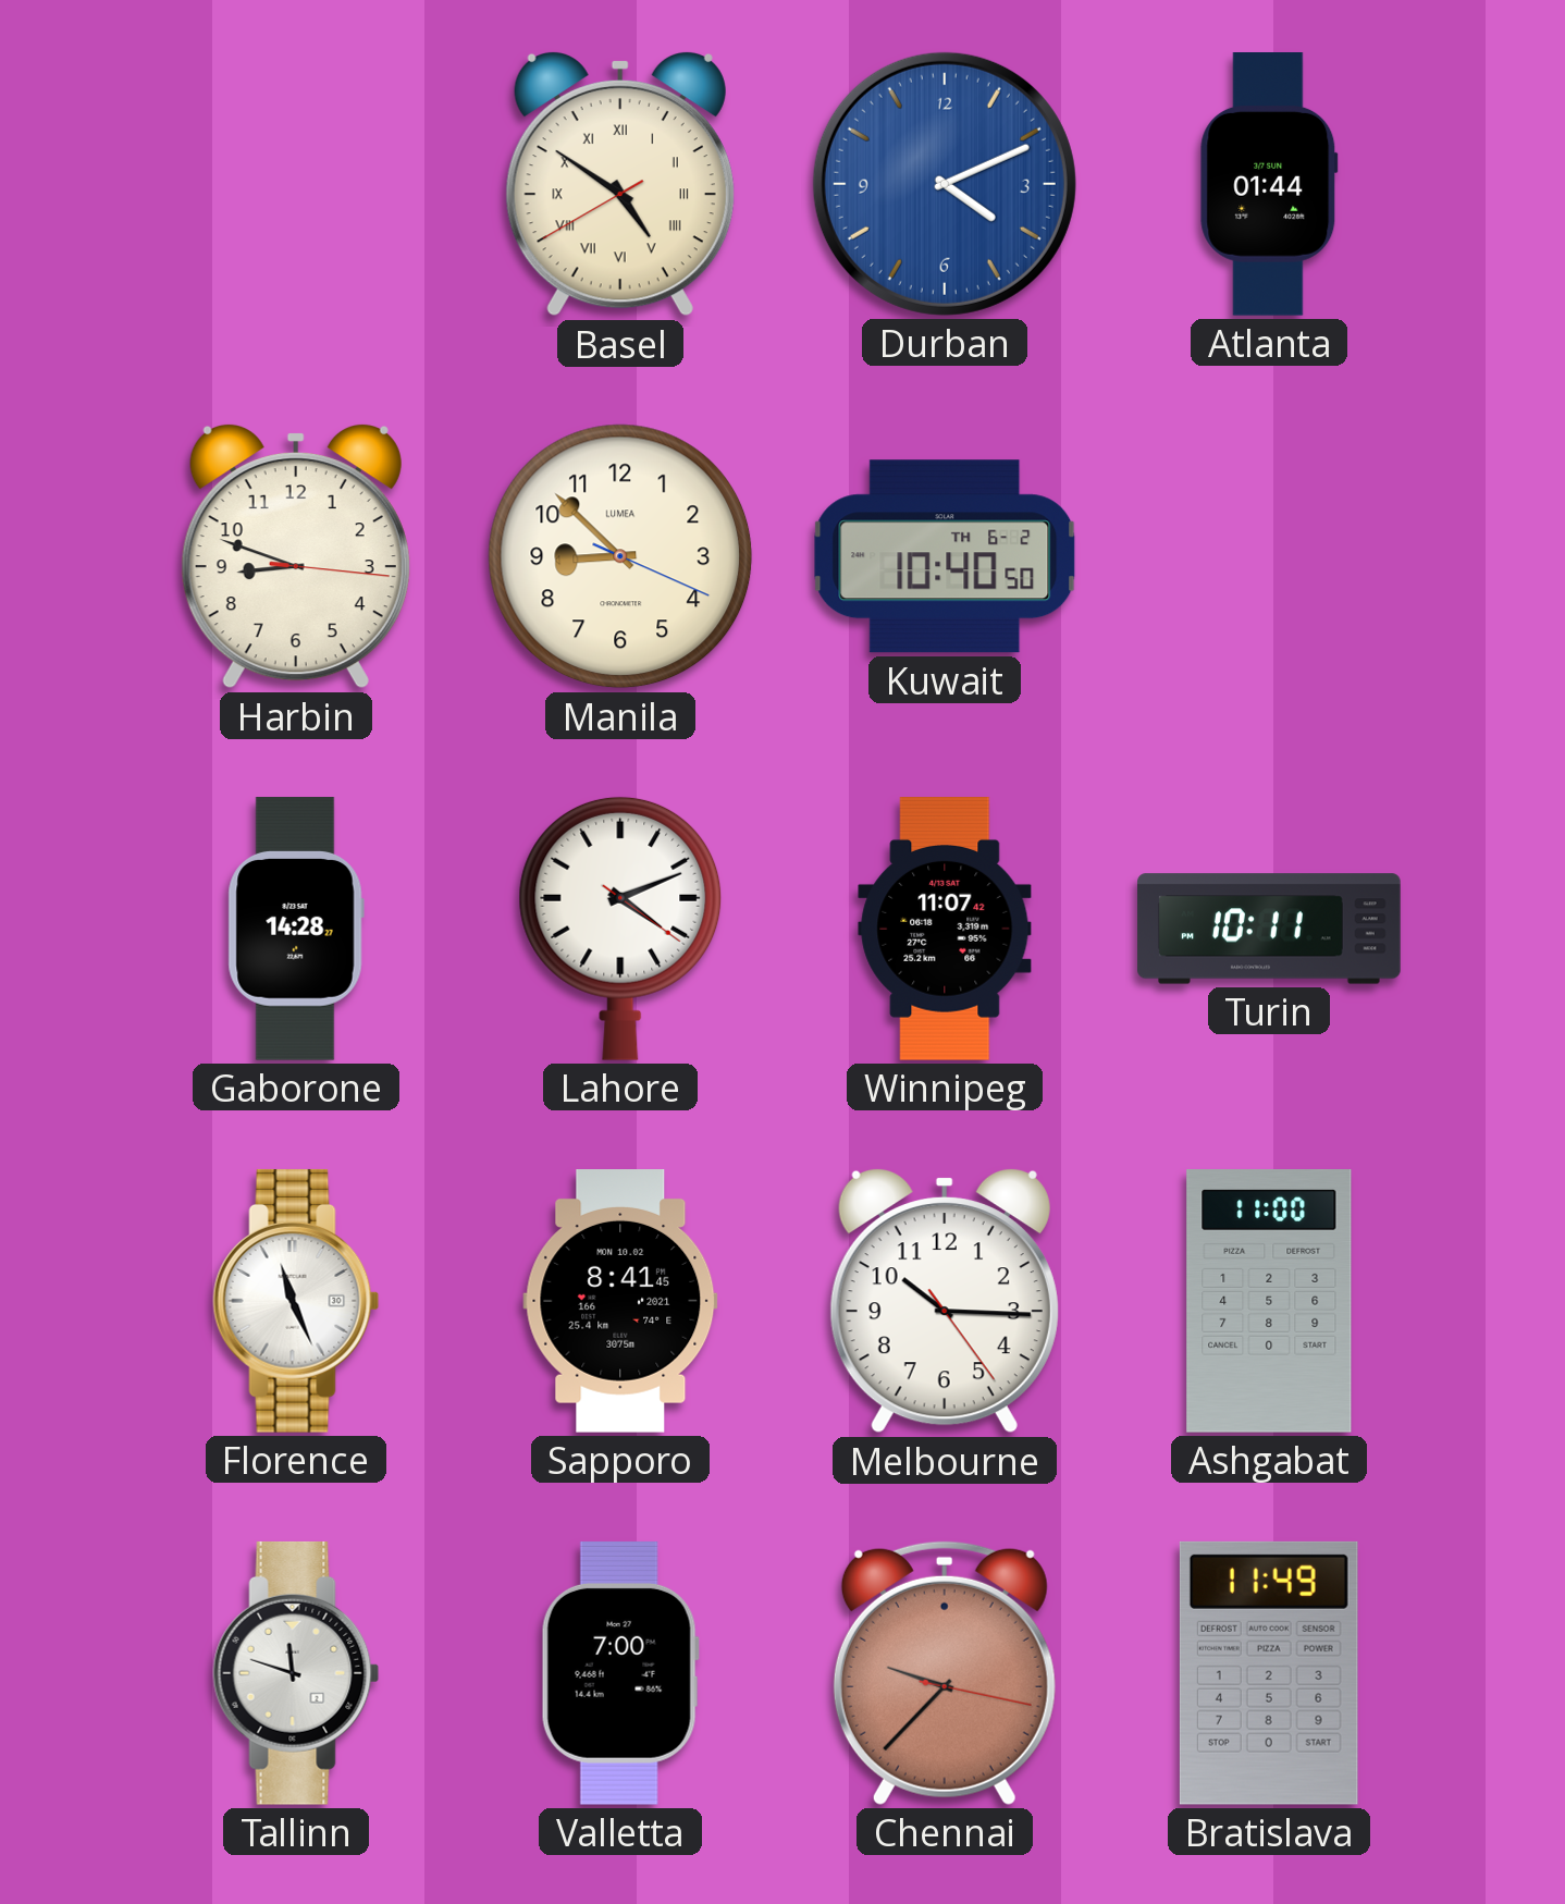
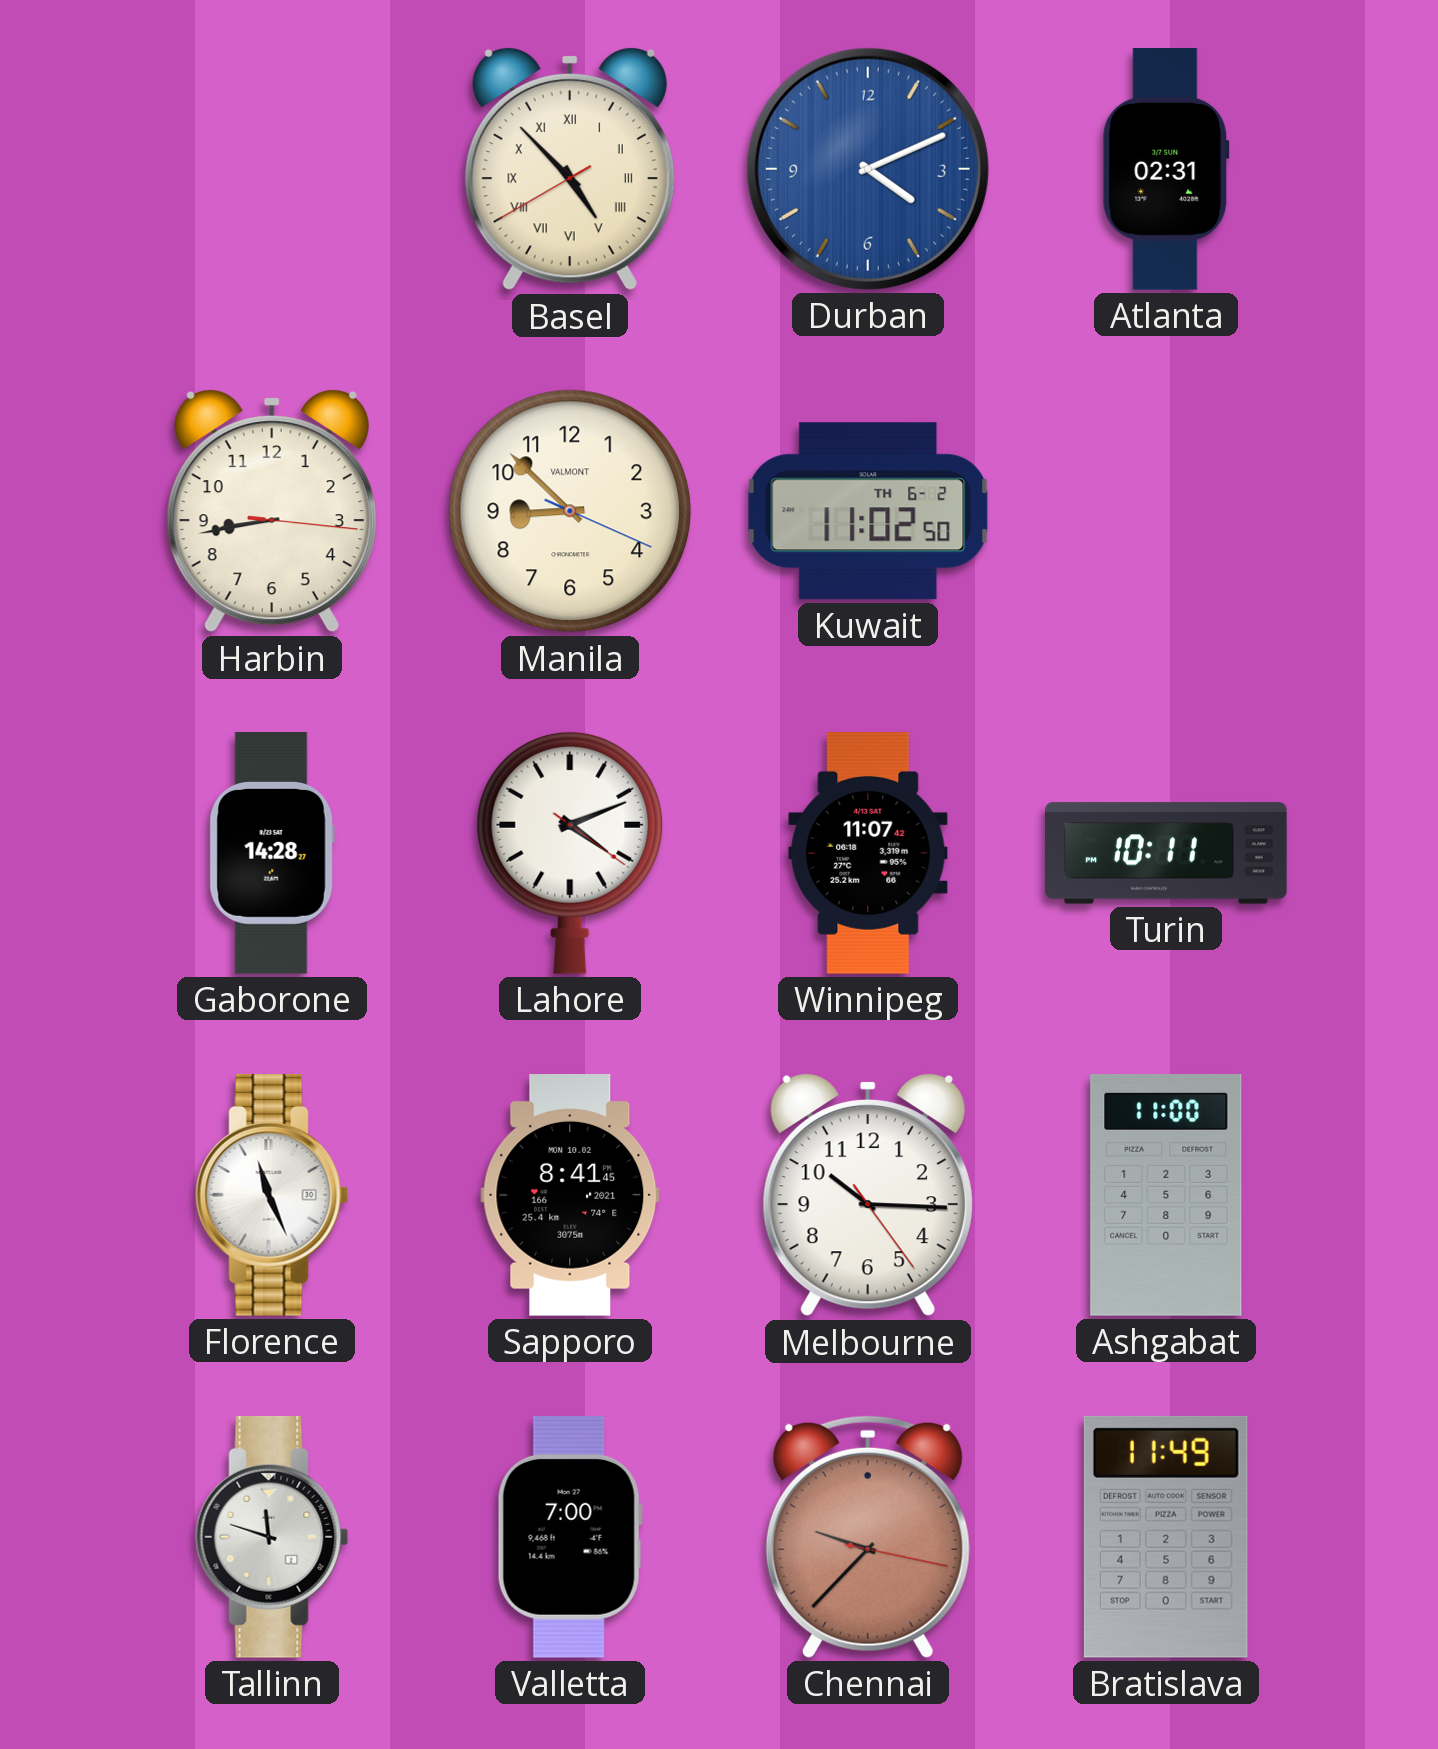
Basel: 4:50 -> 4:52 (570, 169)
Atlanta: 01:44 -> 02:31 (1166, 170)
Harbin: 8:48 -> 8:43 (272, 511)
Manila brand: LUMEA -> VALMONT (570, 511)
Kuwait: 10:40 -> 11:02 (868, 511)
